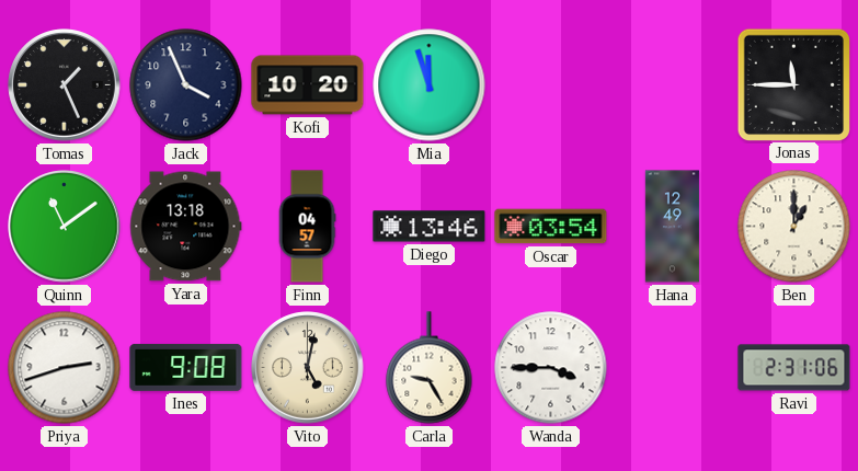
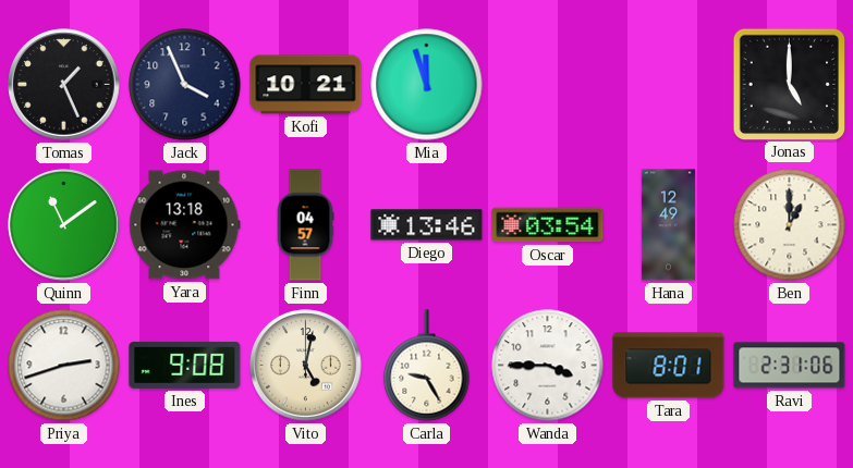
Kofi: 10:20 -> 10:21 (306, 85)
Jonas: 11:45 -> 5:00 (789, 84)
Tara: none -> 8:01 (669, 366)
